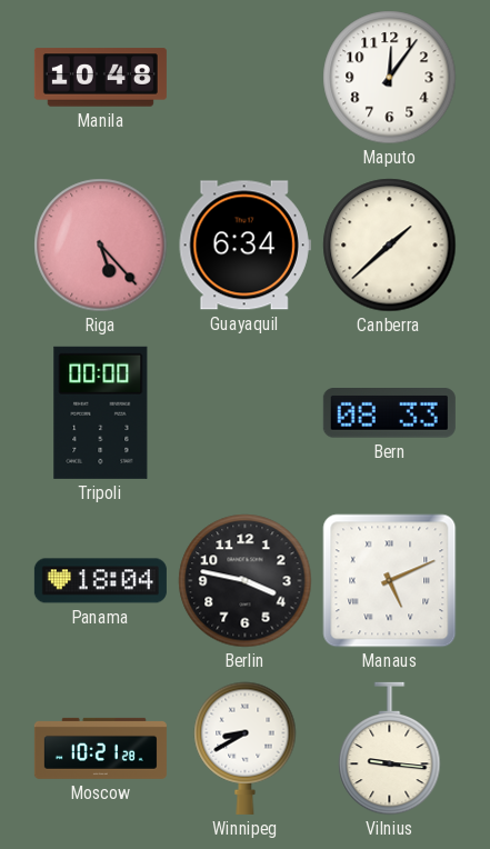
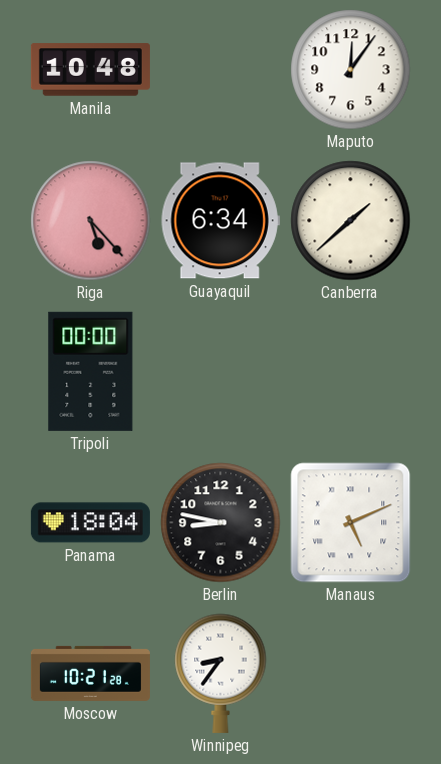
Bern: 08:33 -> none (389, 413)
Berlin: 3:47 -> 8:47 (221, 523)
Winnipeg: 8:40 -> 8:36 (221, 673)
Vilnius: 9:16 -> none (390, 749)
